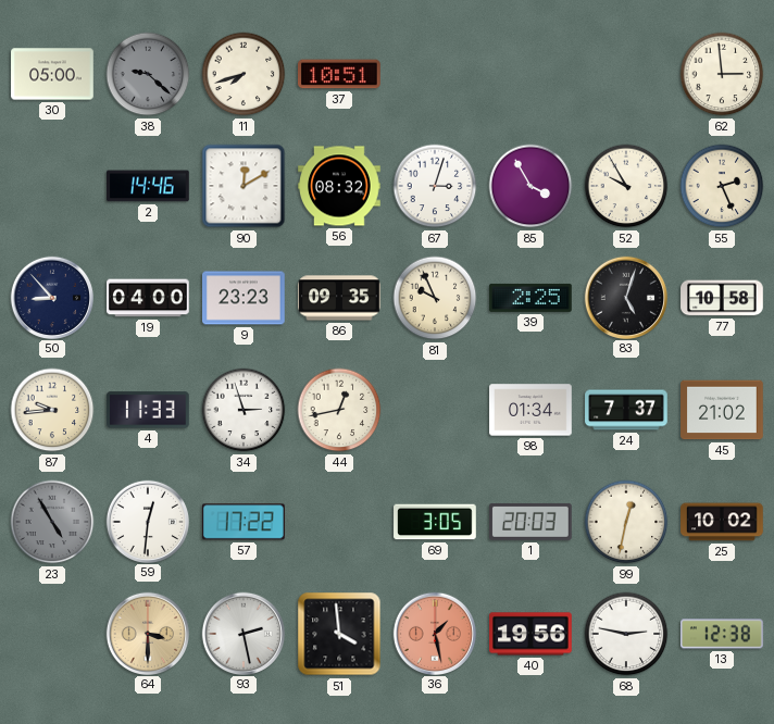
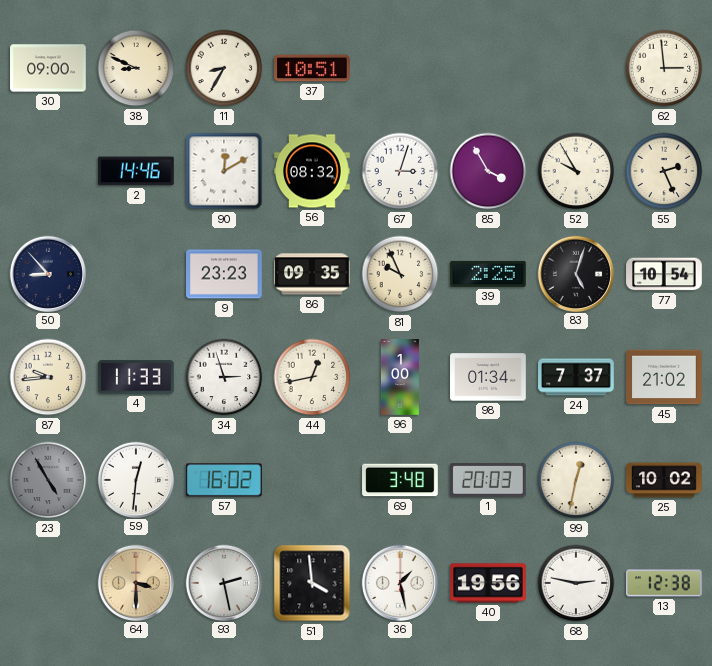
30: 05:00 -> 09:00 (48, 68)
38: 9:22 -> 8:49 (136, 68)
38 dial: grey -> cream (136, 68)
11: 7:42 -> 8:35 (224, 68)
19: 04:00 -> none (148, 298)
77: 10:58 -> 10:54 (664, 274)
96: none -> 1:00 (400, 377)
57: 17:22 -> 16:02 (224, 480)
69: 3:05 -> 3:48 (400, 480)
36 dial: salmon -> white (399, 582)
